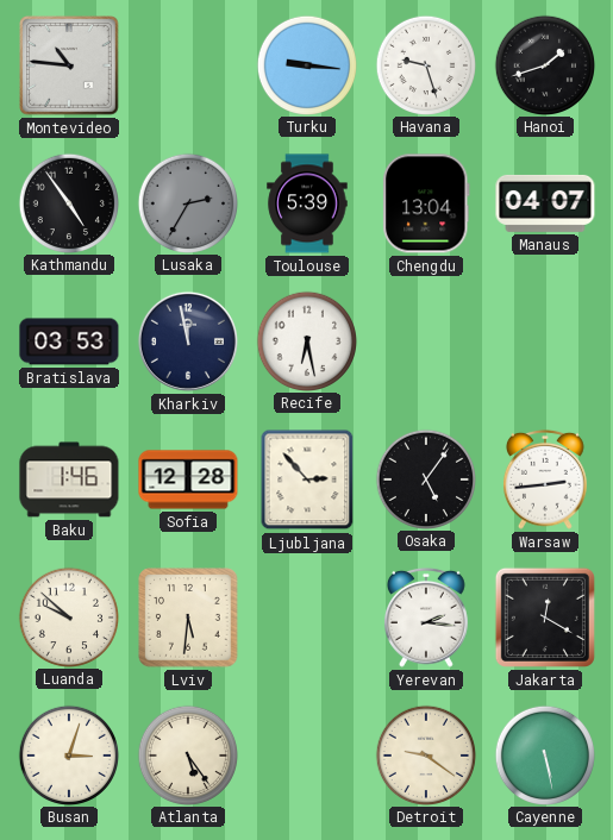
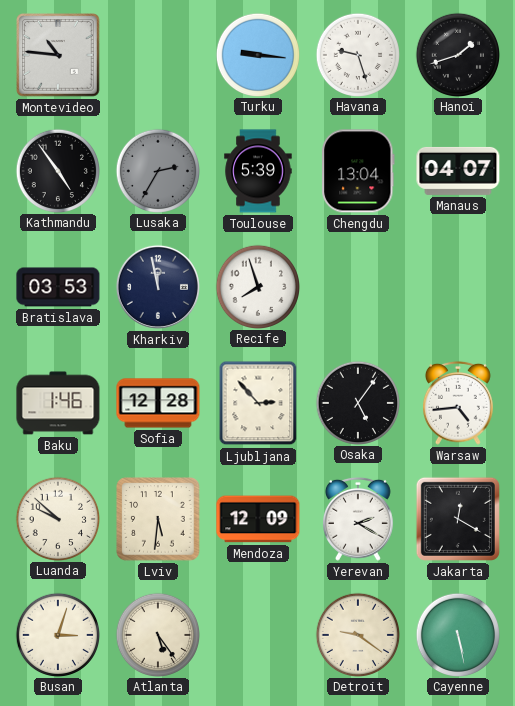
Recife: 6:28 -> 7:57 (257, 286)
Warsaw: 2:44 -> 4:44 (459, 403)
Mendoza: none -> 12:09 (258, 519)
Yerevan: 2:16 -> 2:20 (359, 519)
